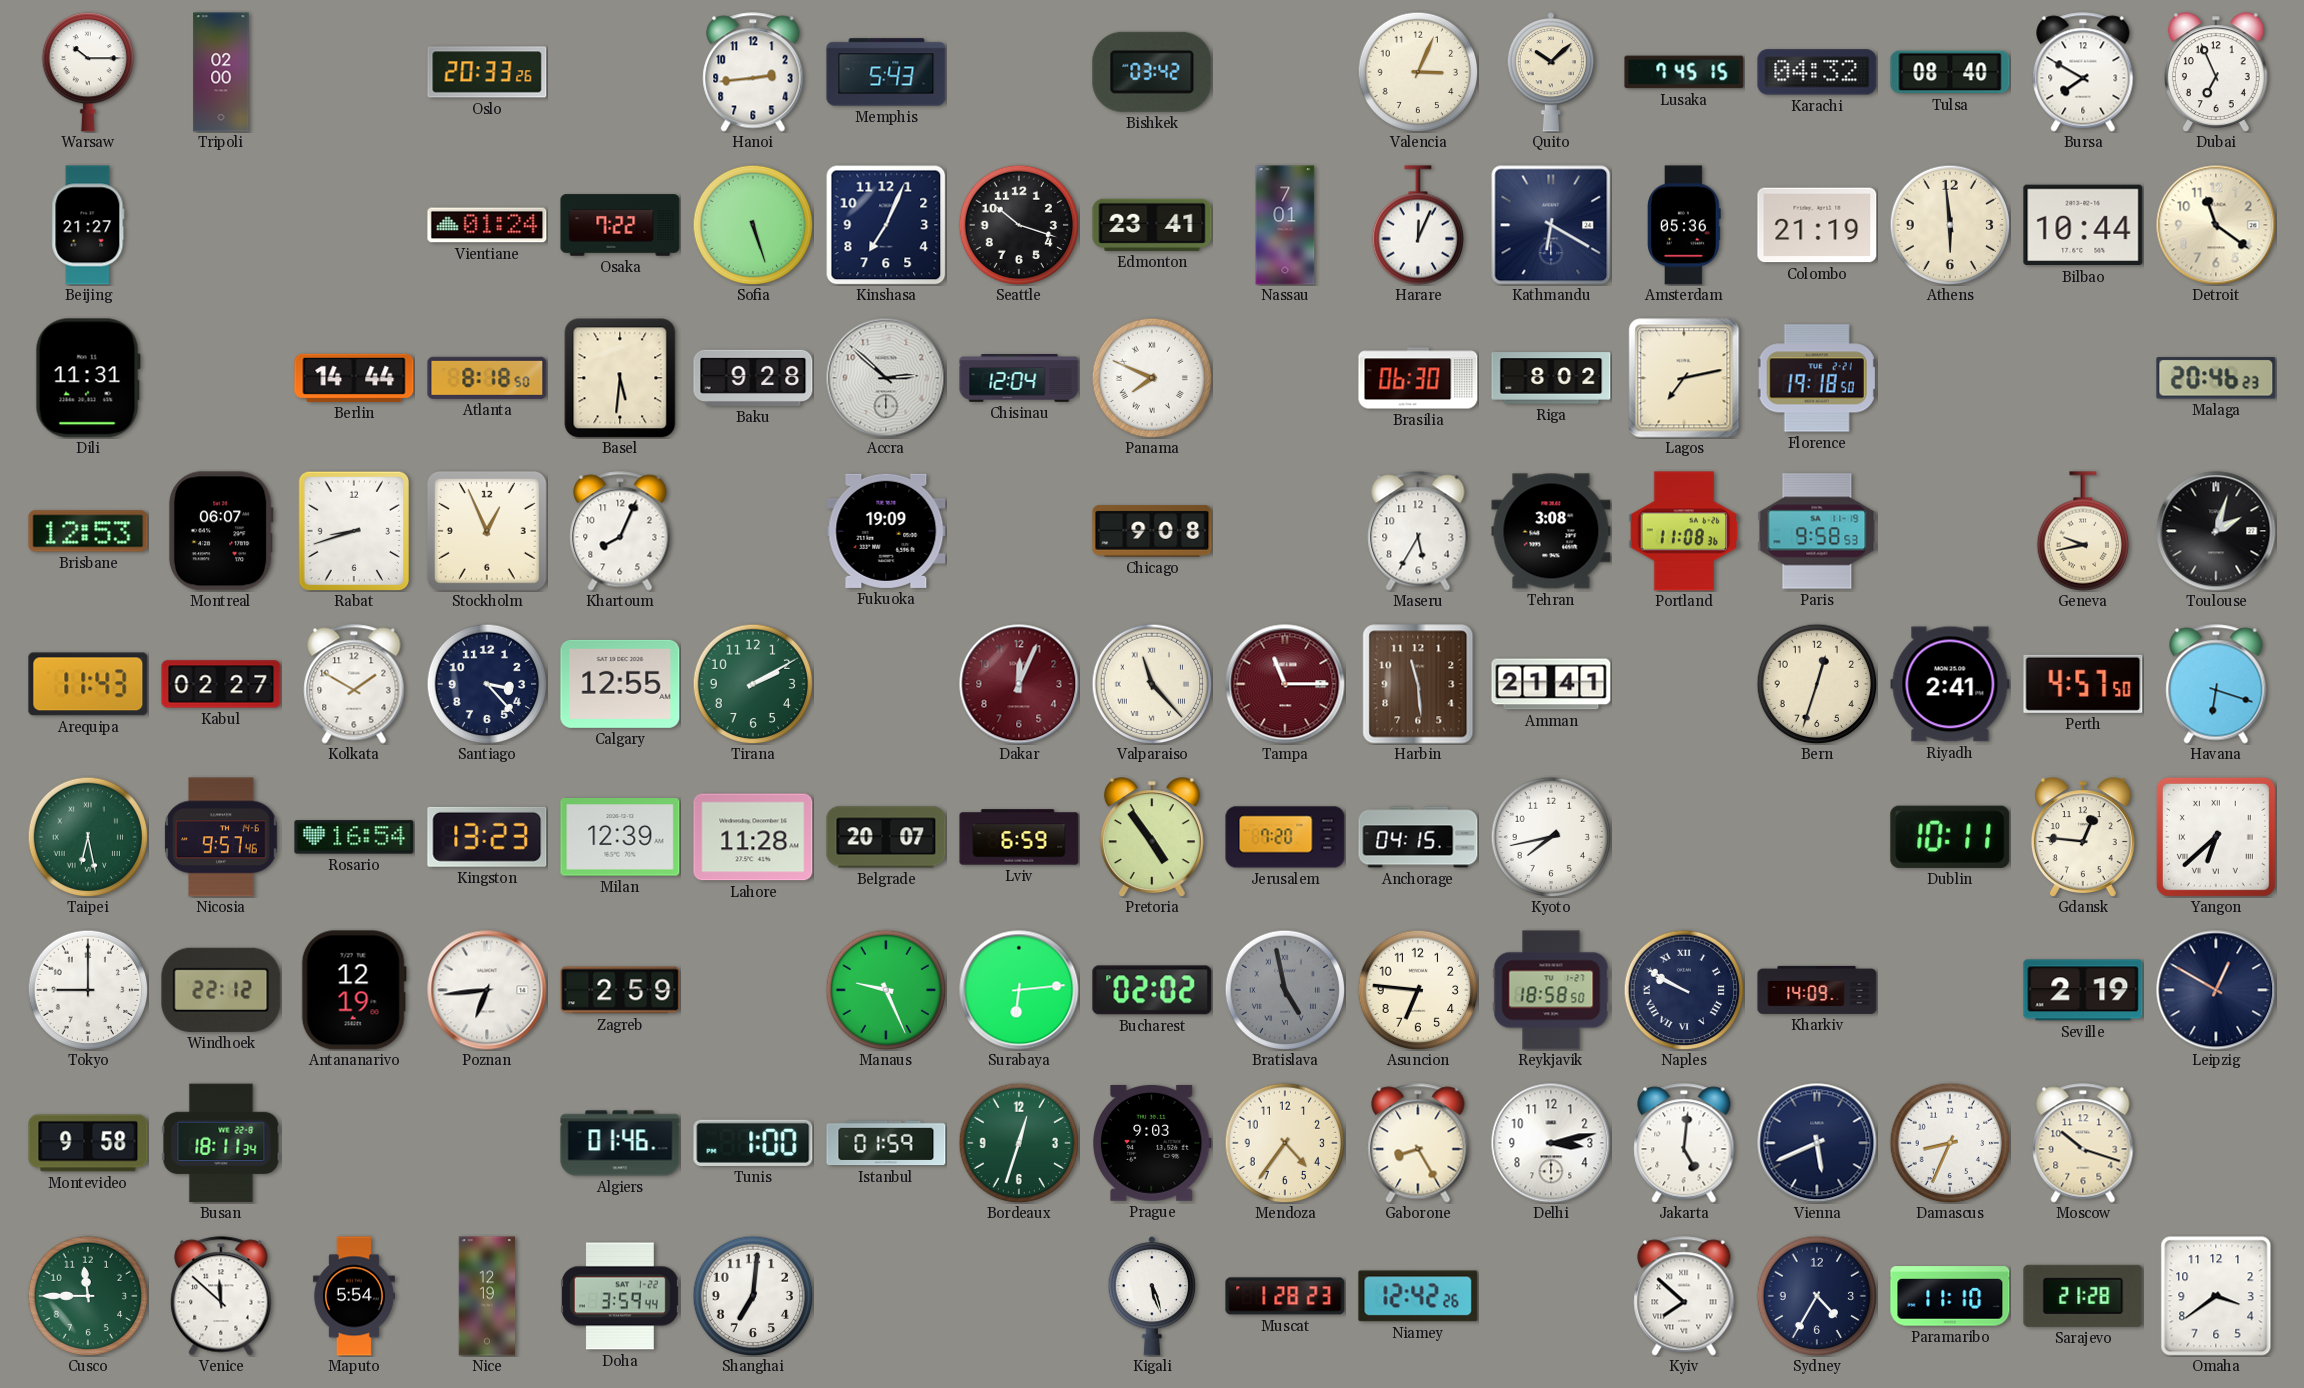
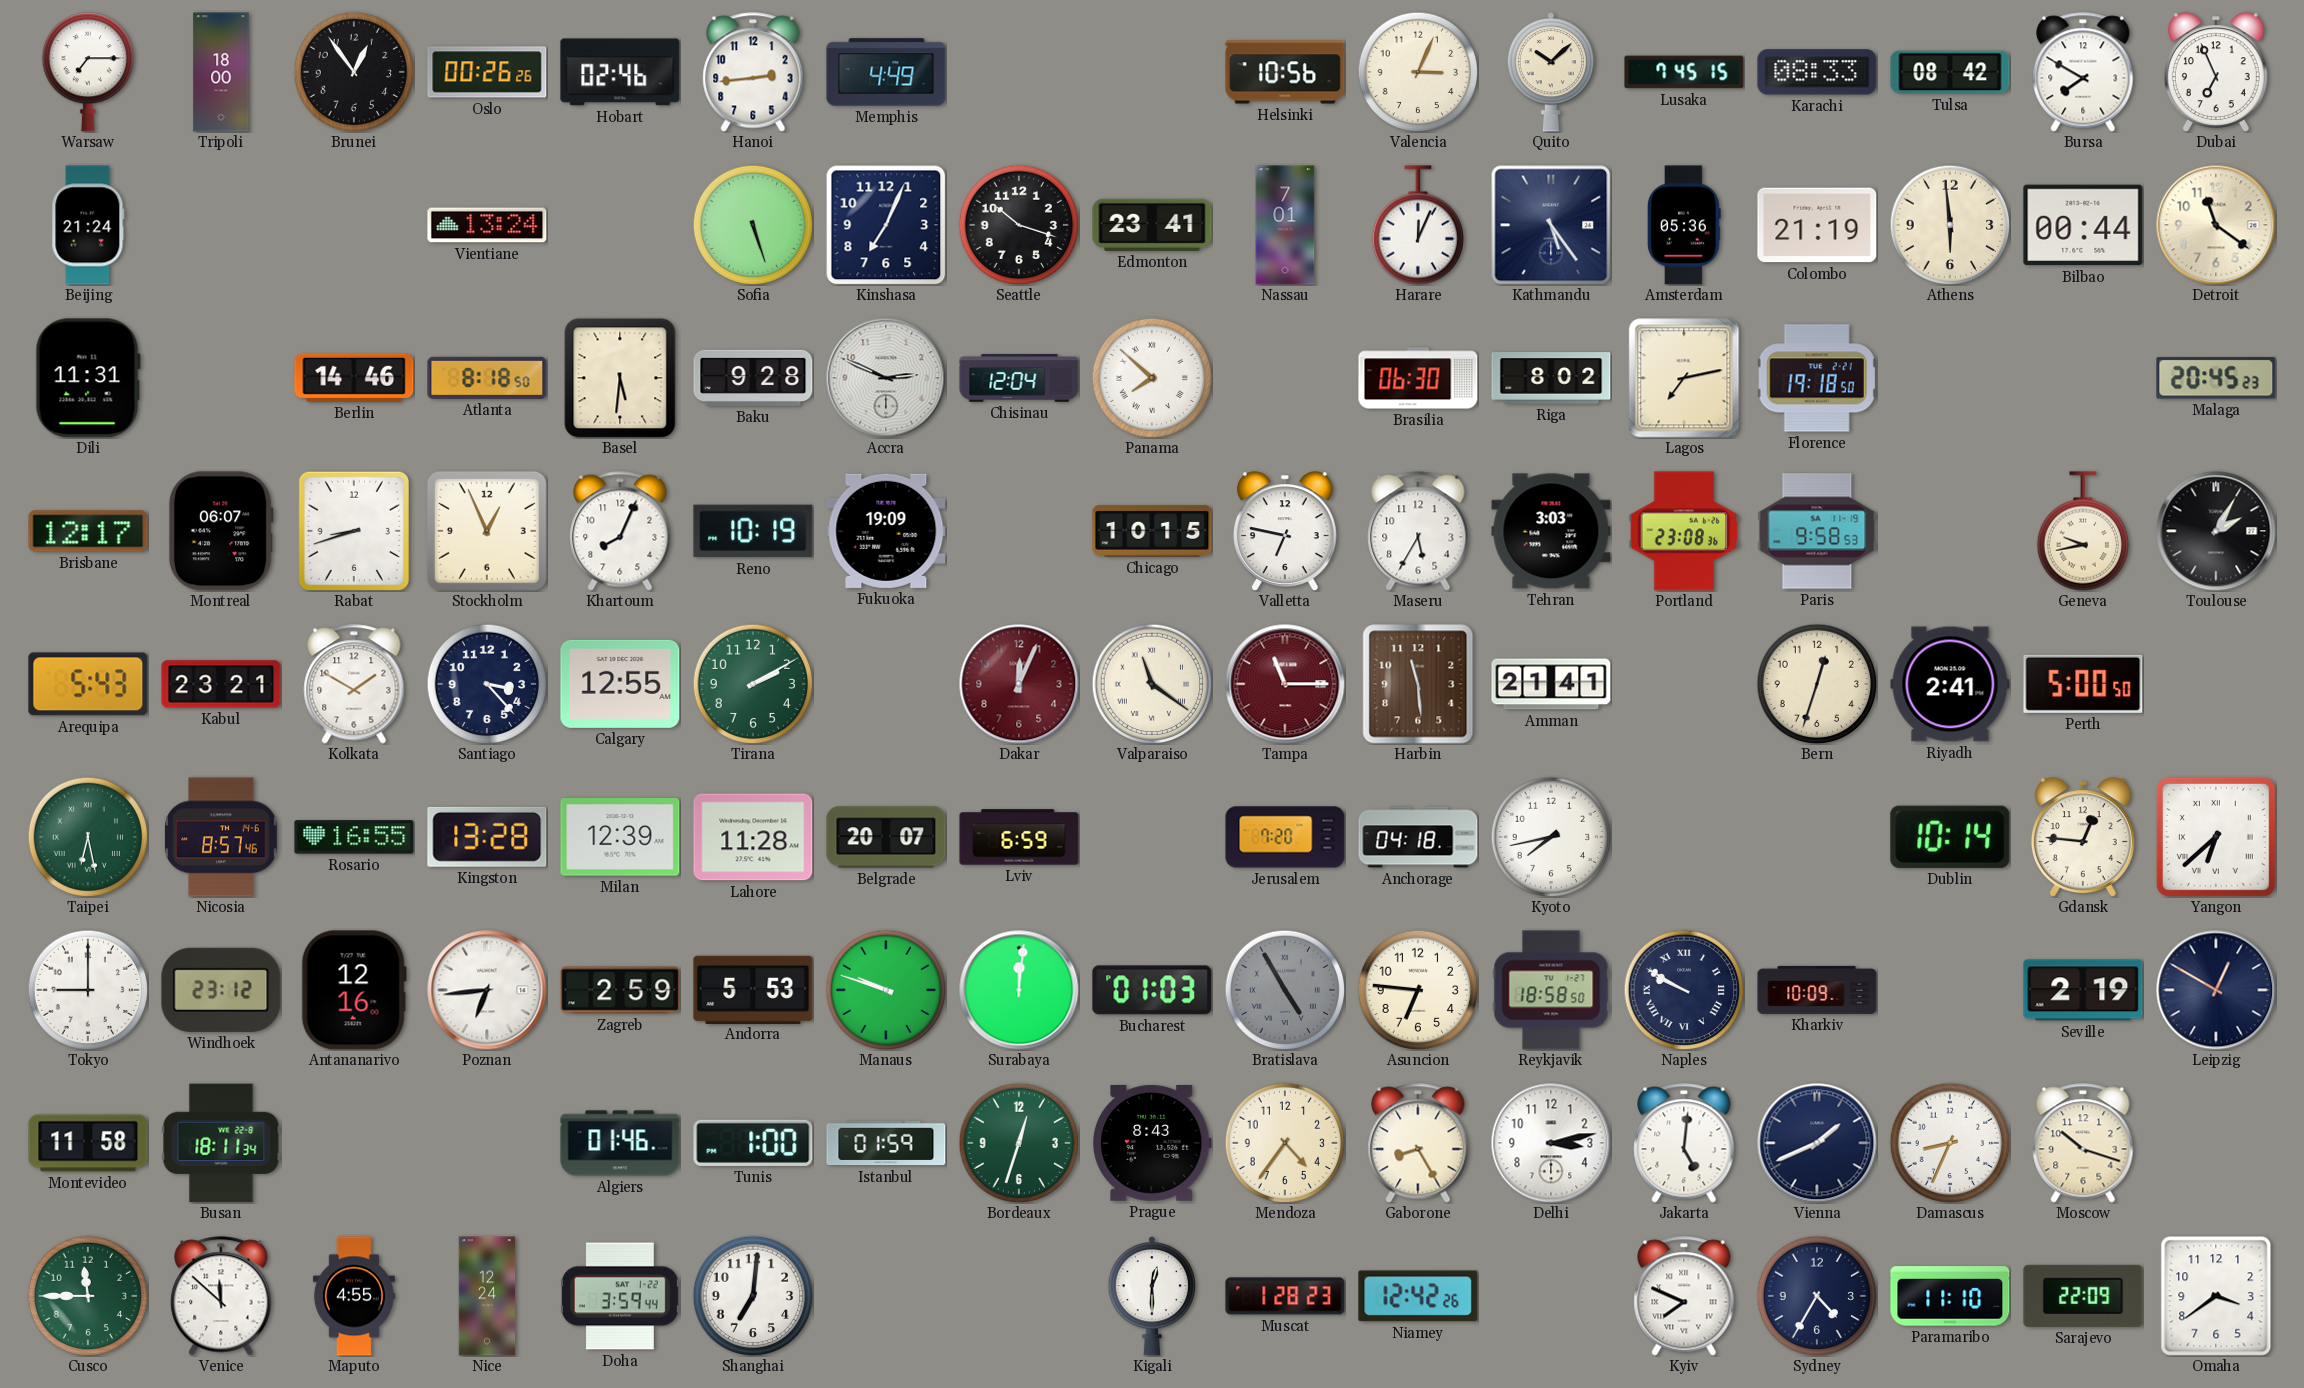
Warsaw: 10:15 -> 7:15 (87, 72)
Tripoli: 02:00 -> 18:00 (221, 72)
Brunei: none -> 12:54 (354, 72)
Oslo: 20:33 -> 00:26 (487, 72)
Hobart: none -> 02:46 (620, 72)
Memphis: 5:43 -> 4:49 (886, 72)
Bishkek: 03:42 -> none (1152, 72)
Helsinki: none -> 10:56 (1285, 72)
Karachi: 04:32 -> 08:33 (1817, 72)
Tulsa: 08:40 -> 08:42 (1950, 72)
Beijing: 21:27 -> 21:24 (88, 225)
Vientiane: 01:24 -> 13:24 (487, 225)
Osaka: 7:22 -> none (620, 225)
Kathmandu: 6:20 -> 5:24 (1551, 225)
Bilbao: 10:44 -> 00:44 (2083, 225)
Berlin: 14:44 -> 14:46 (354, 378)
Accra: 2:52 -> 2:49 (886, 378)
Panama: 7:49 -> 7:52 (1152, 378)
Malaga: 20:46 -> 20:45 (2216, 378)
Brisbane: 12:53 -> 12:17 (88, 531)
Reno: none -> 10:19 (753, 531)
Chicago: 9:08 -> 10:15 (1152, 531)
Valletta: none -> 6:47 (1285, 531)
Tehran: 3:08 -> 3:03 (1551, 531)
Portland: 11:08 -> 23:08 (1684, 531)
Toulouse: 2:03 -> 2:05 (2216, 531)
Arequipa: 11:43 -> 5:43 (88, 684)
Kabul: 02:27 -> 23:21 (221, 684)
Valparaiso: 11:23 -> 11:21 (1152, 684)
Perth: 4:57 -> 5:00 (2083, 684)
Havana: 6:18 -> none (2216, 684)
Nicosia: 9:57 -> 8:57 (221, 837)
Rosario: 16:54 -> 16:55 (354, 837)
Kingston: 13:23 -> 13:28 (487, 837)
Pretoria: 4:54 -> none (1152, 837)
Anchorage: 04:15 -> 04:18 (1418, 837)
Dublin: 10:11 -> 10:14 (1950, 837)
Windhoek: 22:12 -> 23:12 (221, 990)
Antananarivo: 12:19 -> 12:16 (354, 990)
Andorra: none -> 5:53 (753, 989)
Manaus: 9:26 -> 9:48 (886, 990)
Surabaya: 6:14 -> 12:01 (1019, 990)
Bucharest: 02:02 -> 01:03 (1152, 990)
Bratislava: 4:58 -> 4:55 (1285, 990)
Kharkiv: 14:09 -> 10:09 (1817, 990)
Montevideo: 9:58 -> 11:58 (88, 1143)
Prague: 9:03 -> 8:43 (1152, 1143)
Vienna: 5:41 -> 1:41 (1817, 1143)
Maputo: 5:54 -> 4:55 (354, 1296)
Nice: 12:19 -> 12:24 (487, 1296)
Kigali: 5:27 -> 12:30 (1151, 1297)
Kyiv: 7:52 -> 7:49 (1684, 1296)
Sarajevo: 21:28 -> 22:09 (2083, 1296)
